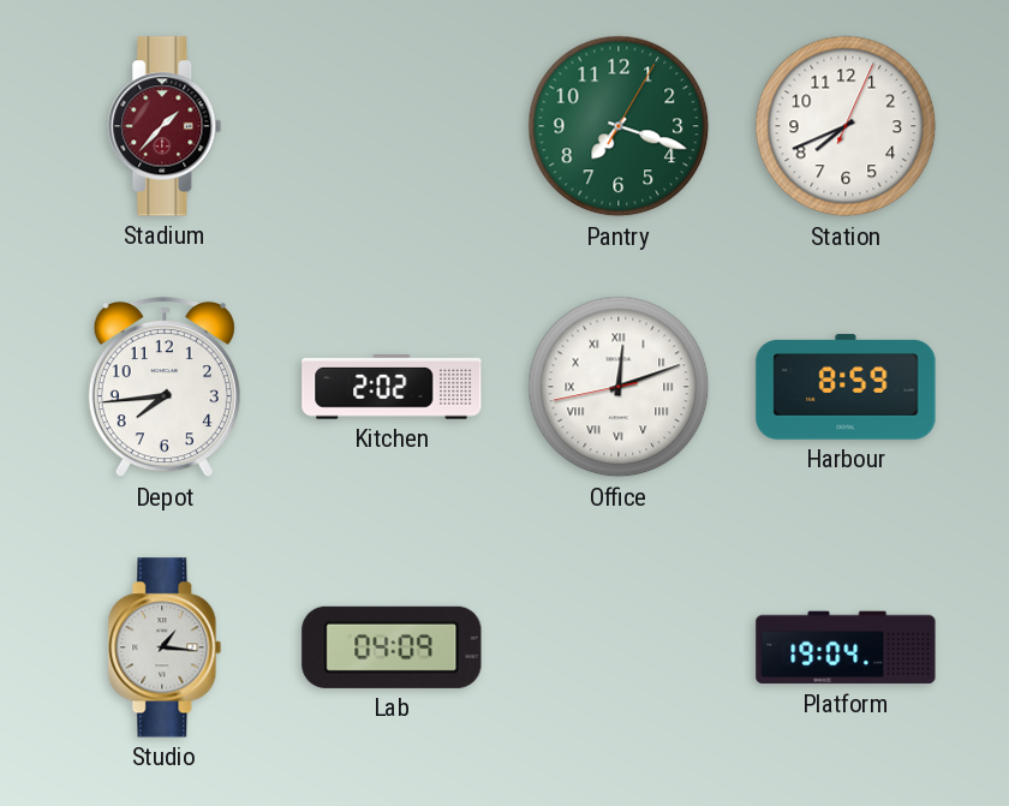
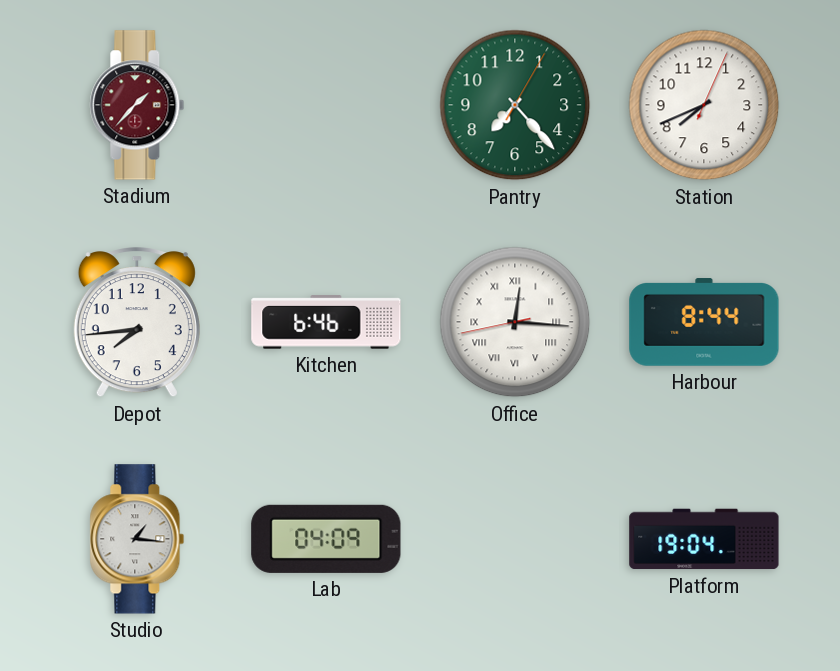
Pantry: 7:18 -> 7:23 (515, 105)
Kitchen: 2:02 -> 6:46 (326, 322)
Office: 12:11 -> 12:15 (515, 322)
Harbour: 8:59 -> 8:44 (704, 322)
